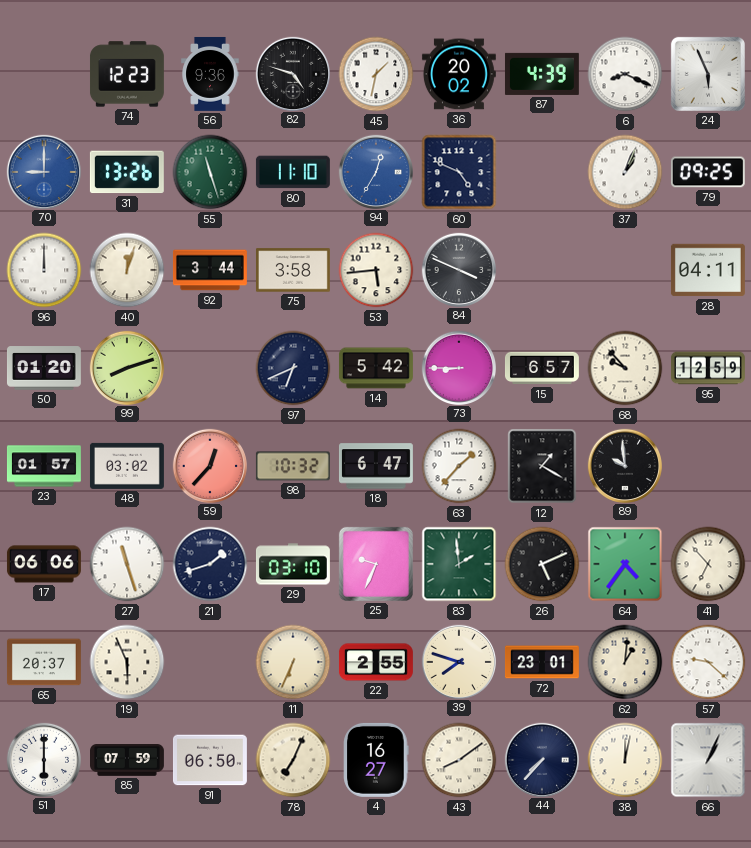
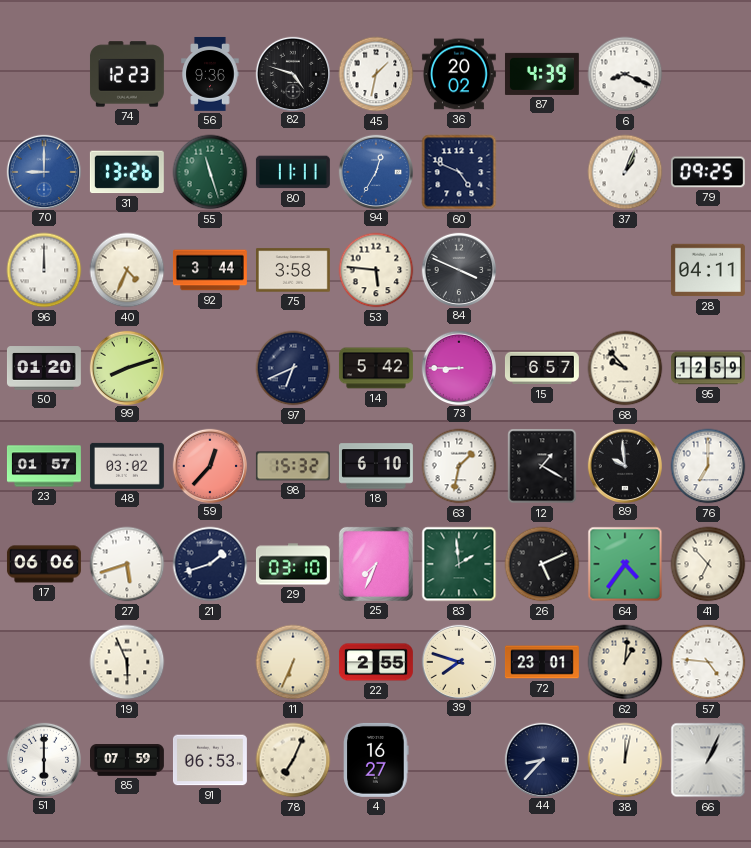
24: 5:56 -> none (708, 74)
80: 11:10 -> 11:11 (293, 172)
40: 12:03 -> 4:34 (127, 270)
53: 5:44 -> 5:46 (376, 270)
98: 10:32 -> 15:32 (293, 466)
18: 6:47 -> 6:10 (376, 466)
63: 1:37 -> 1:32 (459, 466)
76: none -> 7:00 (708, 466)
27: 11:27 -> 5:42 (127, 564)
25: 9:34 -> 7:34 (376, 564)
65: 20:37 -> none (44, 662)
57: 9:22 -> 4:46 (708, 662)
91: 06:50 -> 06:53 (210, 760)
43: 8:09 -> none (459, 760)
44: 7:37 -> 8:37 (541, 759)
